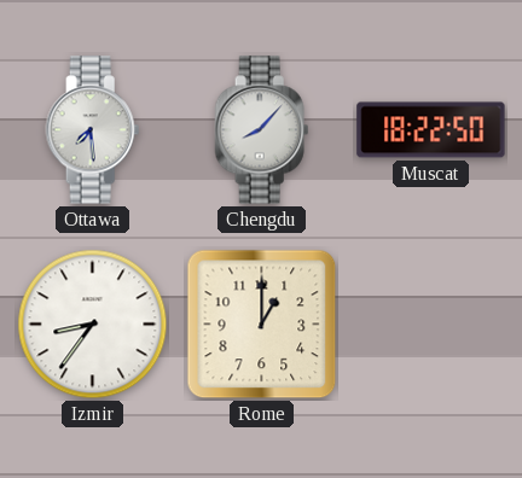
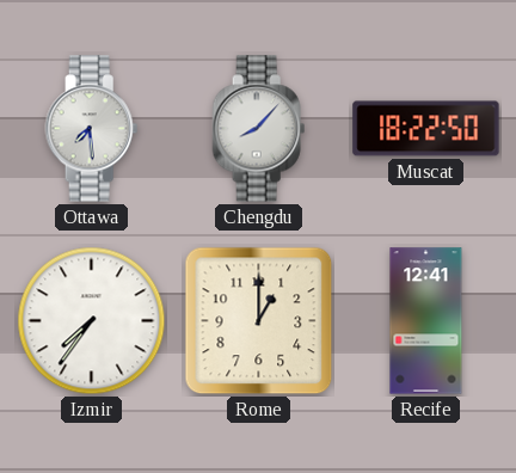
Izmir: 8:36 -> 7:36 (92, 321)
Recife: none -> 12:41 (426, 321)
